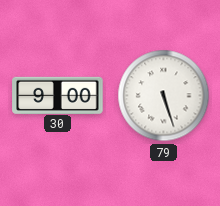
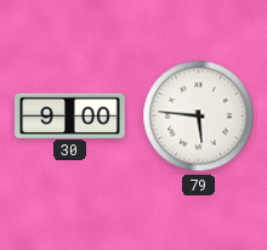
79: 5:27 -> 5:46 (199, 117)
